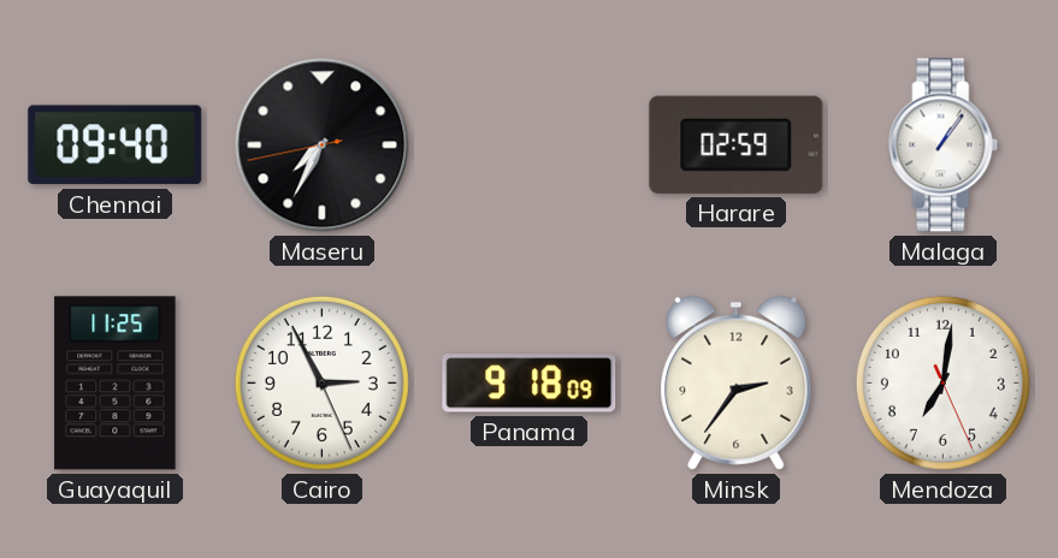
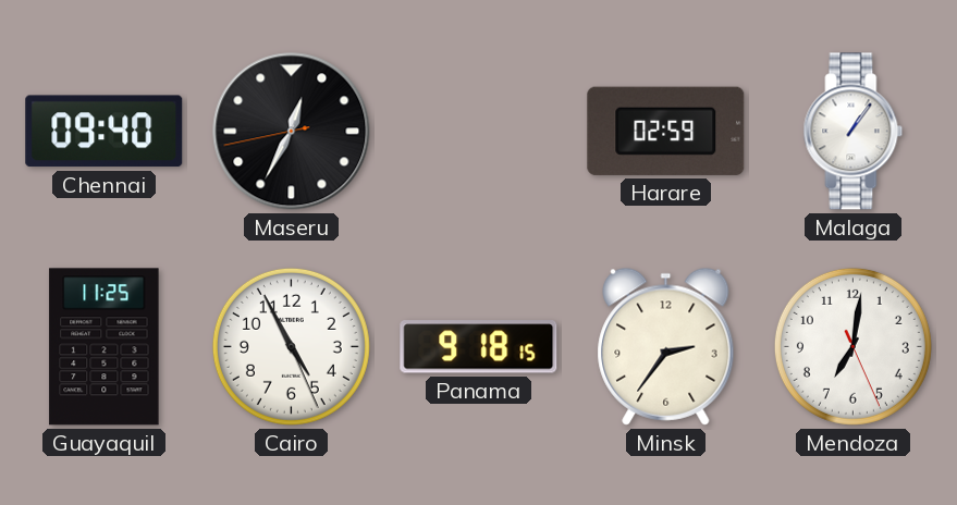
Maseru: 7:34 -> 12:34 (292, 132)
Cairo: 2:55 -> 4:55 (291, 346)
Panama: 9:18:09 -> 9:18:15 (479, 347)
